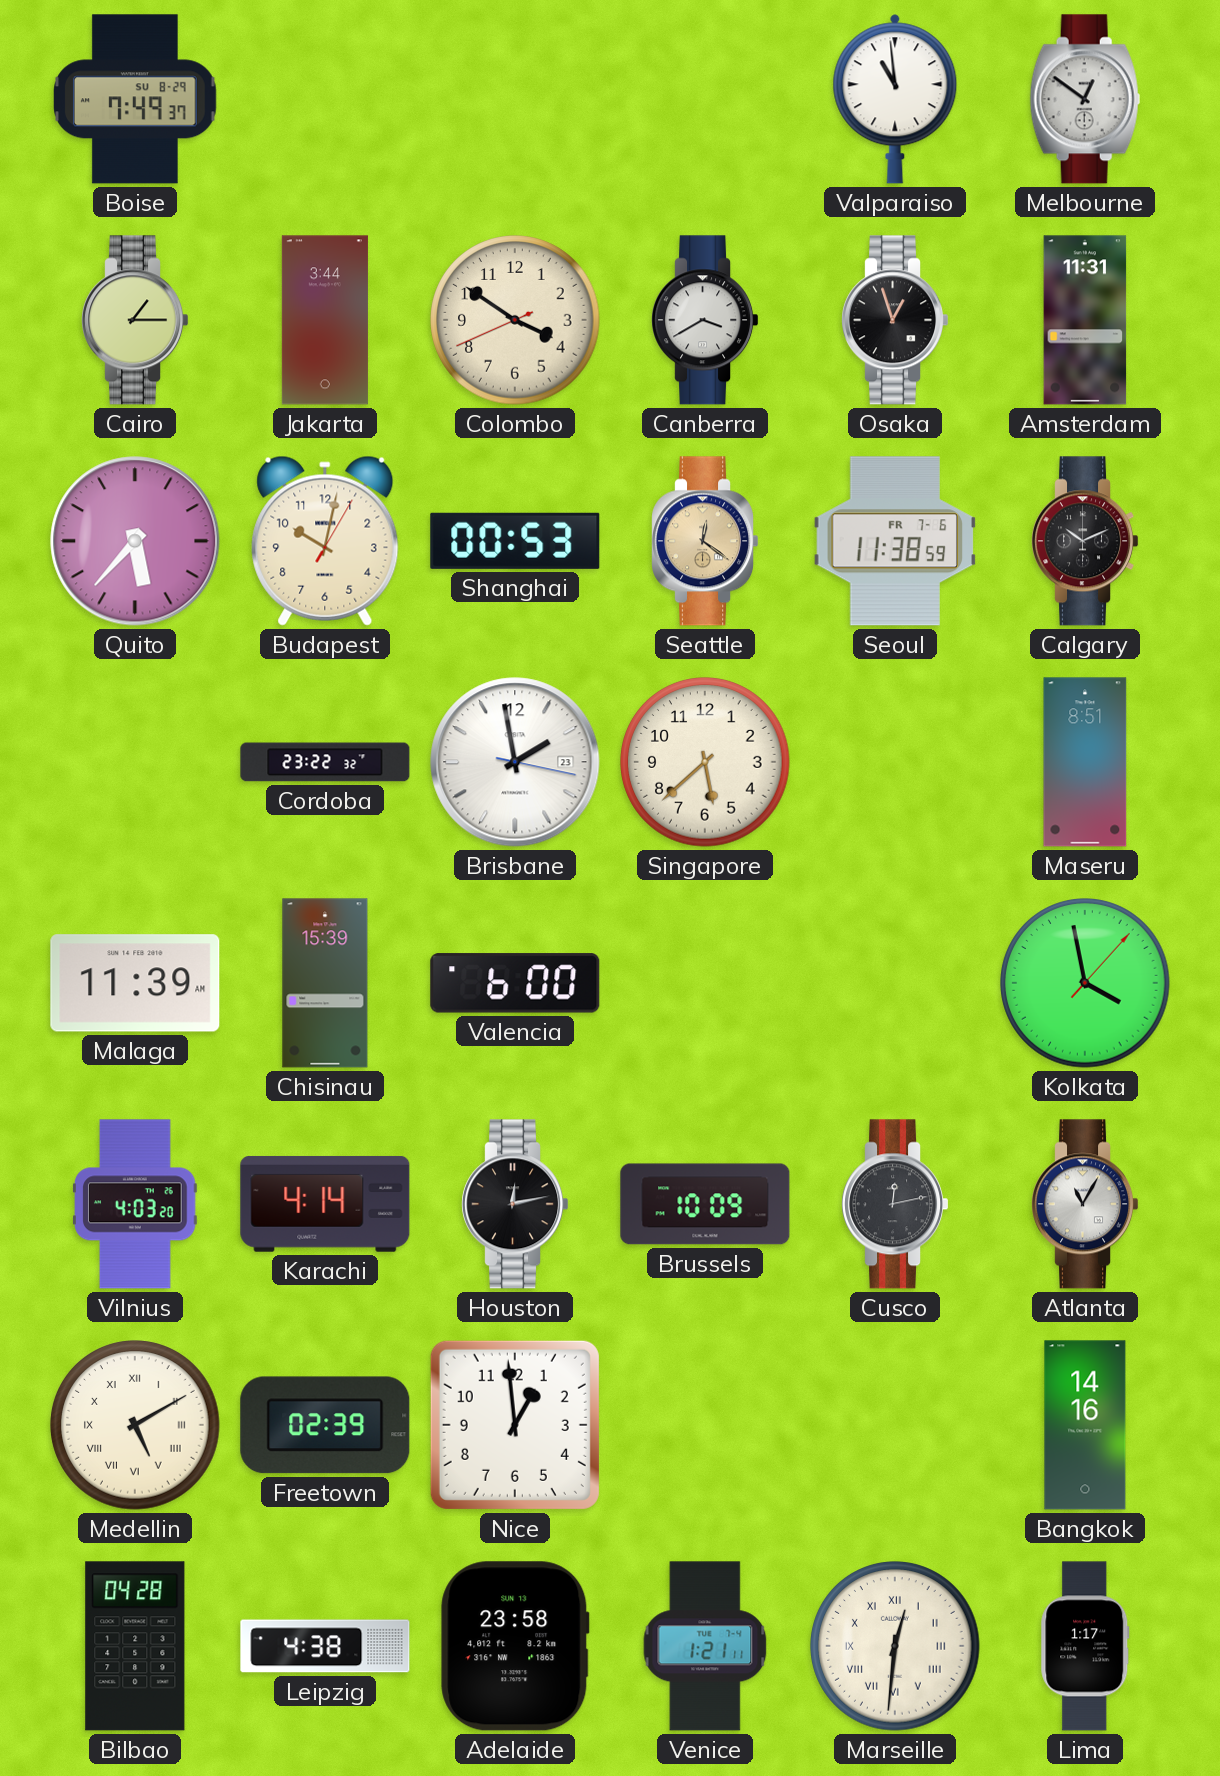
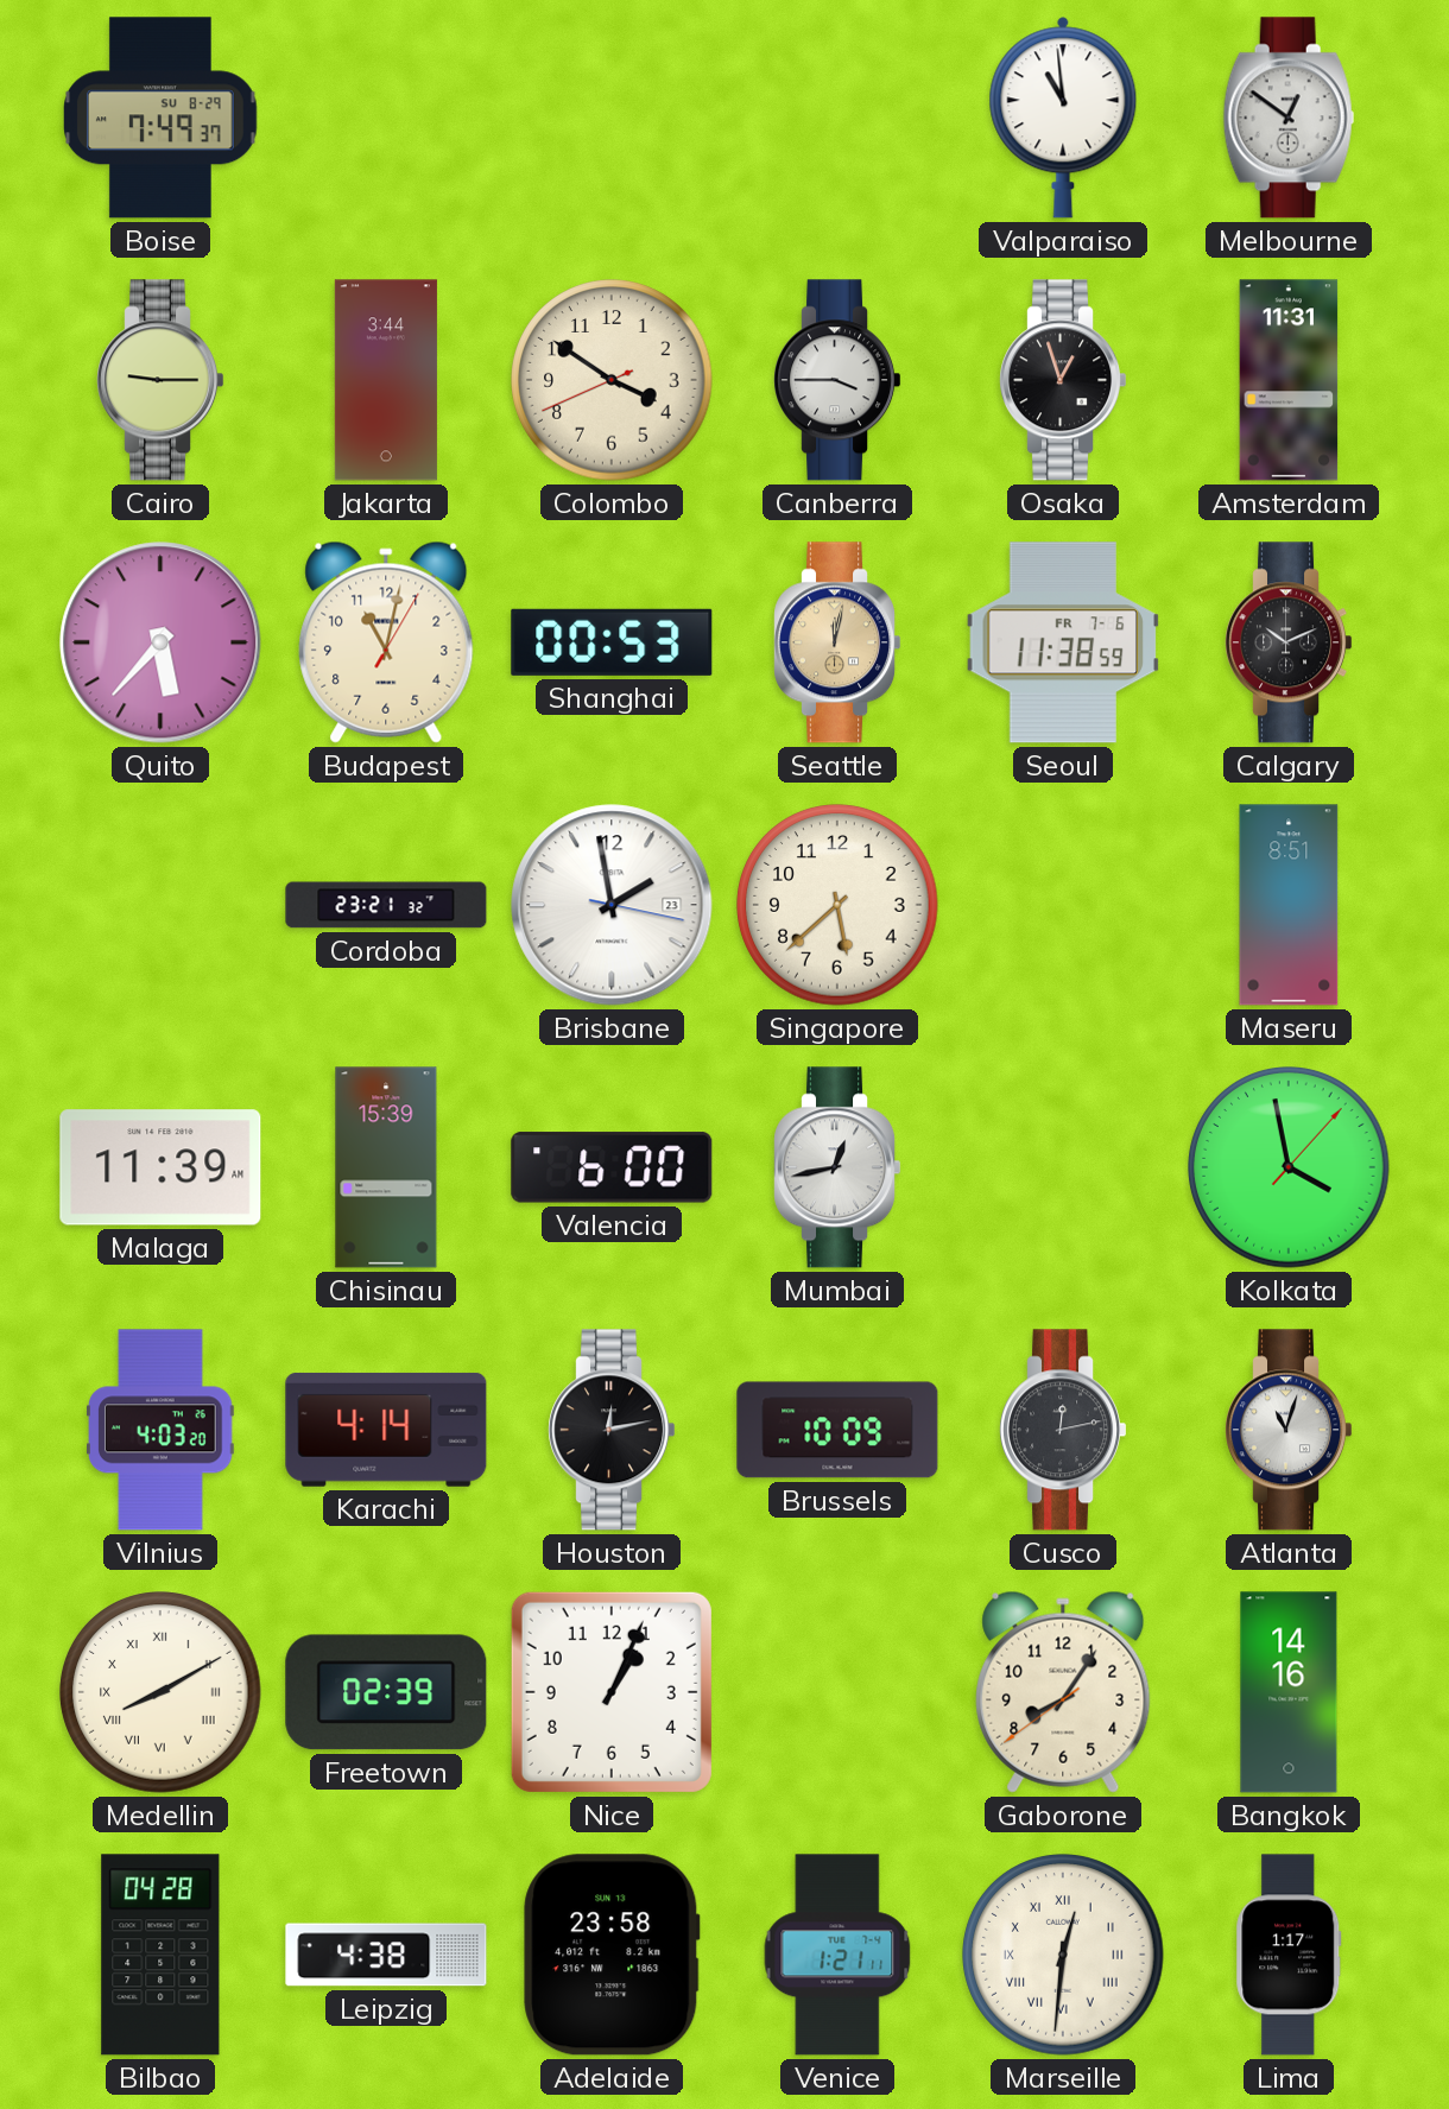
Cairo: 1:15 -> 9:15 (160, 380)
Canberra: 3:40 -> 3:45 (837, 380)
Budapest: 10:02 -> 11:02 (386, 642)
Seattle: 12:21 -> 12:02 (837, 642)
Cordoba: 23:22 -> 23:21 (386, 905)
Mumbai: none -> 12:43 (837, 1167)
Atlanta: 11:05 -> 11:03 (1289, 1430)
Medellin: 5:10 -> 8:10 (160, 1692)
Nice: 12:59 -> 1:04 (612, 1692)
Gaborone: none -> 8:05 (1063, 1692)
